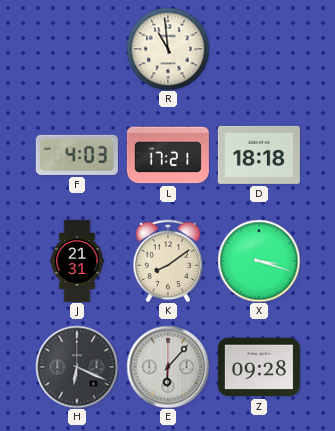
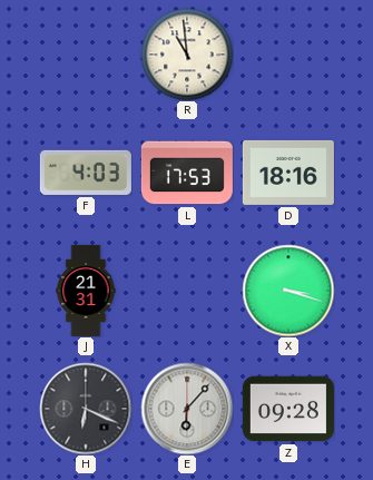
L: 17:21 -> 17:53 (187, 173)
D: 18:18 -> 18:16 (288, 173)
K: 8:09 -> none (168, 261)
